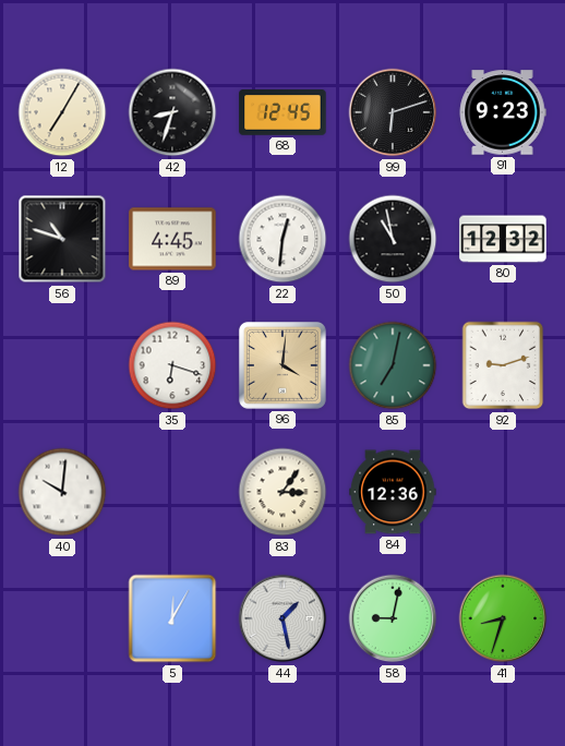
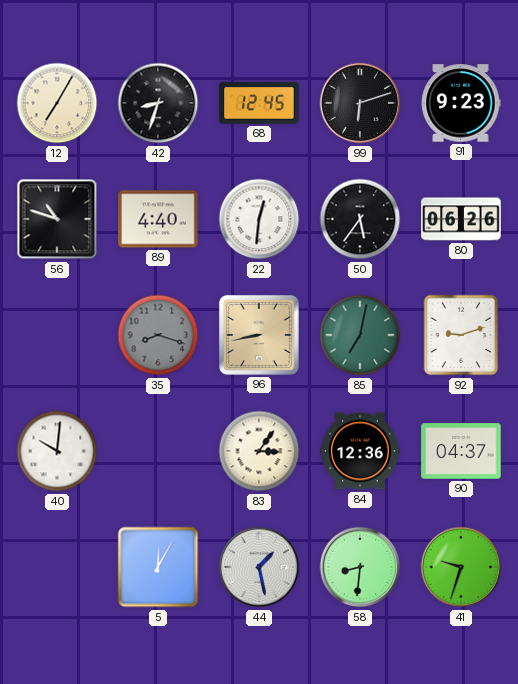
89: 4:45 -> 4:40 (158, 219)
50: 10:58 -> 5:36 (360, 219)
80: 12:32 -> 06:26 (461, 219)
35: 6:18 -> 8:18 (158, 335)
35 dial: white -> grey (158, 335)
96: 4:01 -> 8:43 (259, 335)
90: none -> 04:37 (461, 451)
58: 9:02 -> 8:31 (360, 567)
41: 8:33 -> 9:33 (461, 567)
